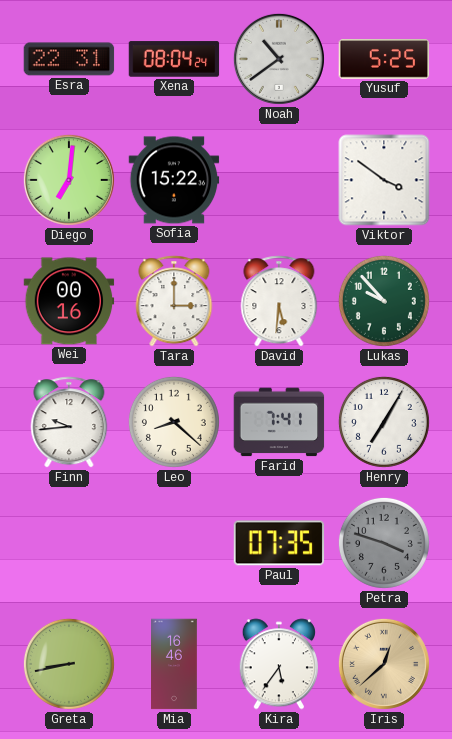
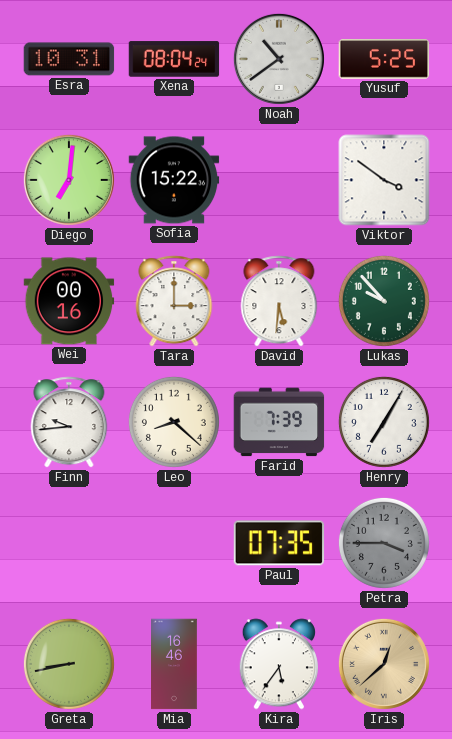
Esra: 22:31 -> 10:31 (69, 59)
Farid: 7:41 -> 7:39 (279, 422)
Petra: 3:48 -> 3:45 (384, 543)
